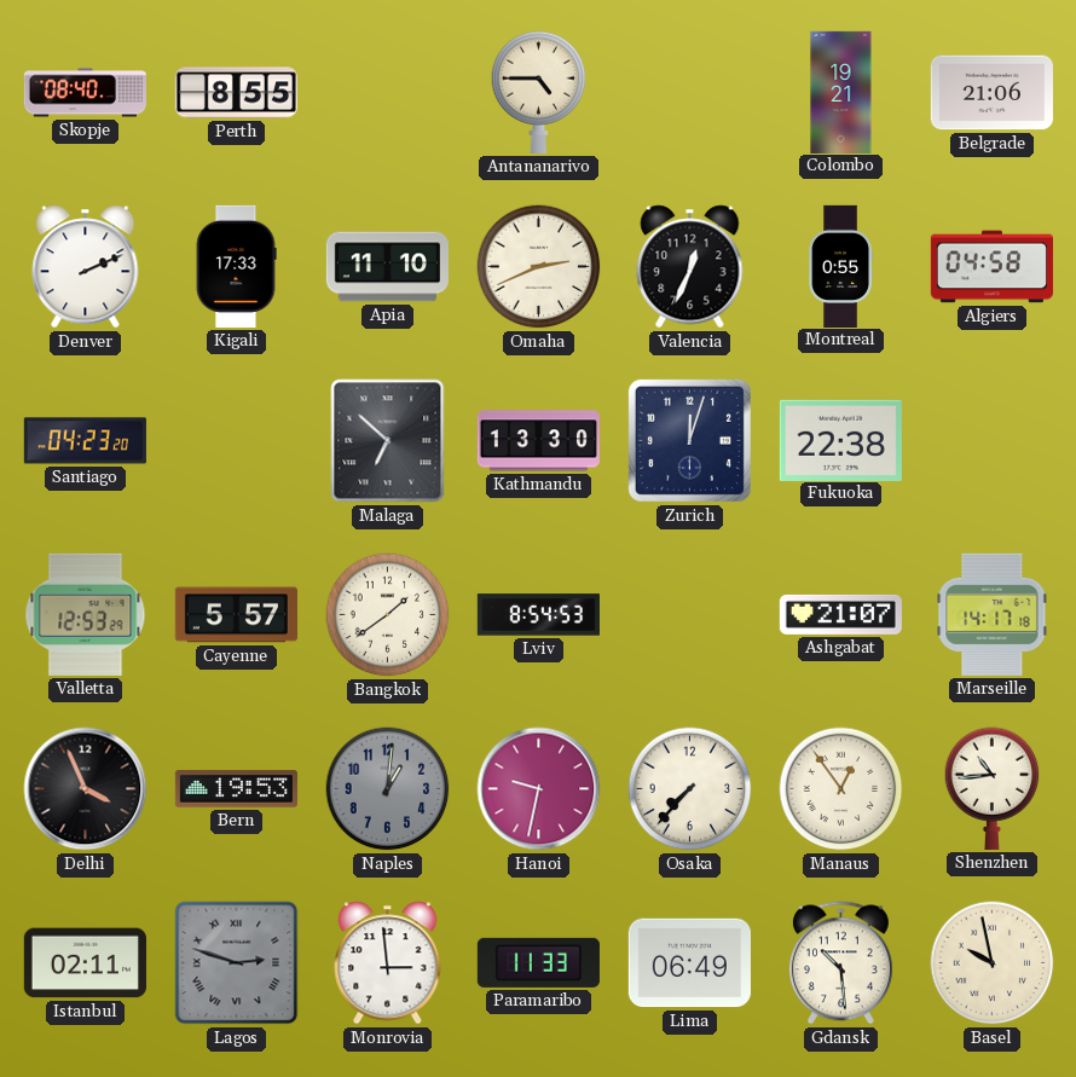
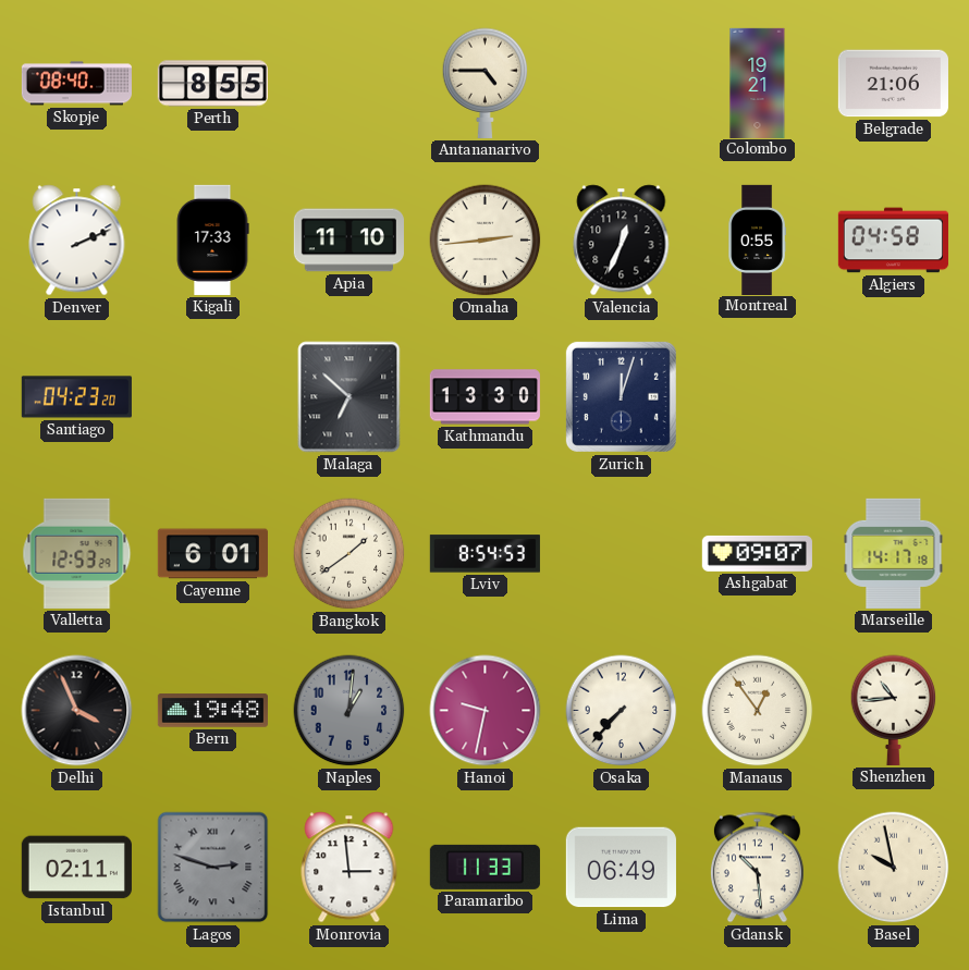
Omaha: 2:41 -> 2:44 (486, 241)
Fukuoka: 22:38 -> none (840, 440)
Cayenne: 5:57 -> 6:01 (212, 554)
Ashgabat: 21:07 -> 09:07 (757, 553)
Bern: 19:53 -> 19:48 (212, 711)
